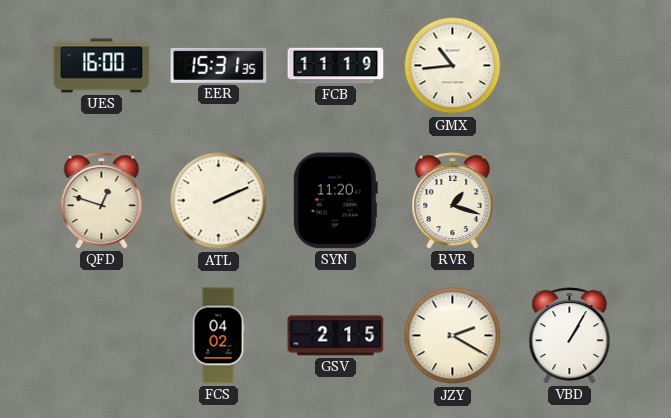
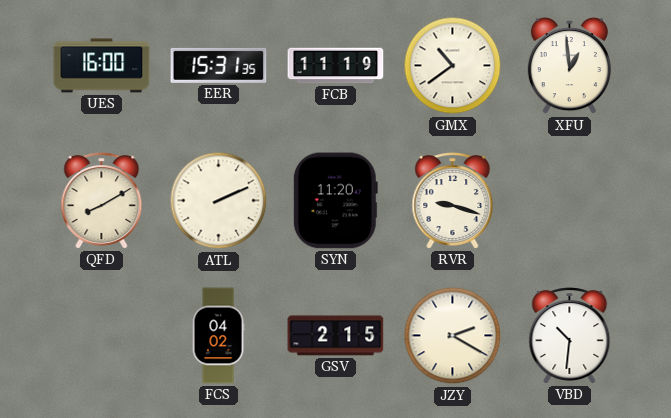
GMX: 10:44 -> 10:39 (453, 66)
XFU: none -> 12:59 (569, 67)
QFD: 12:48 -> 8:10 (102, 201)
RVR: 1:18 -> 9:18 (453, 201)
VBD: 1:05 -> 10:31 (570, 336)
